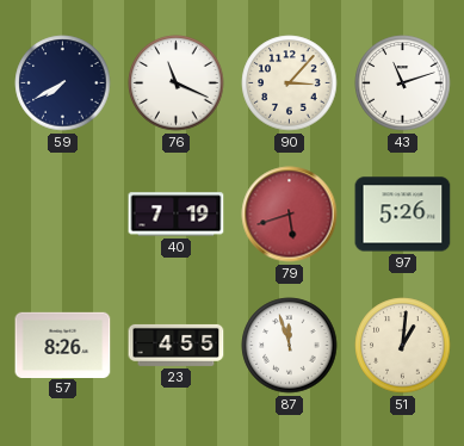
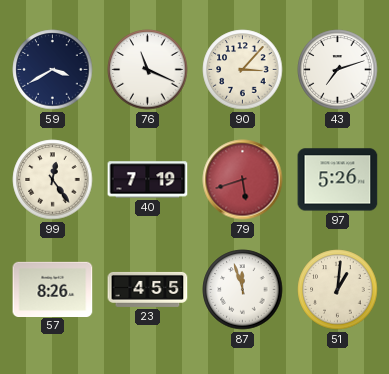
59: 7:40 -> 3:40 (53, 70)
43: 11:12 -> 7:12 (338, 70)
99: none -> 12:24 (53, 180)
